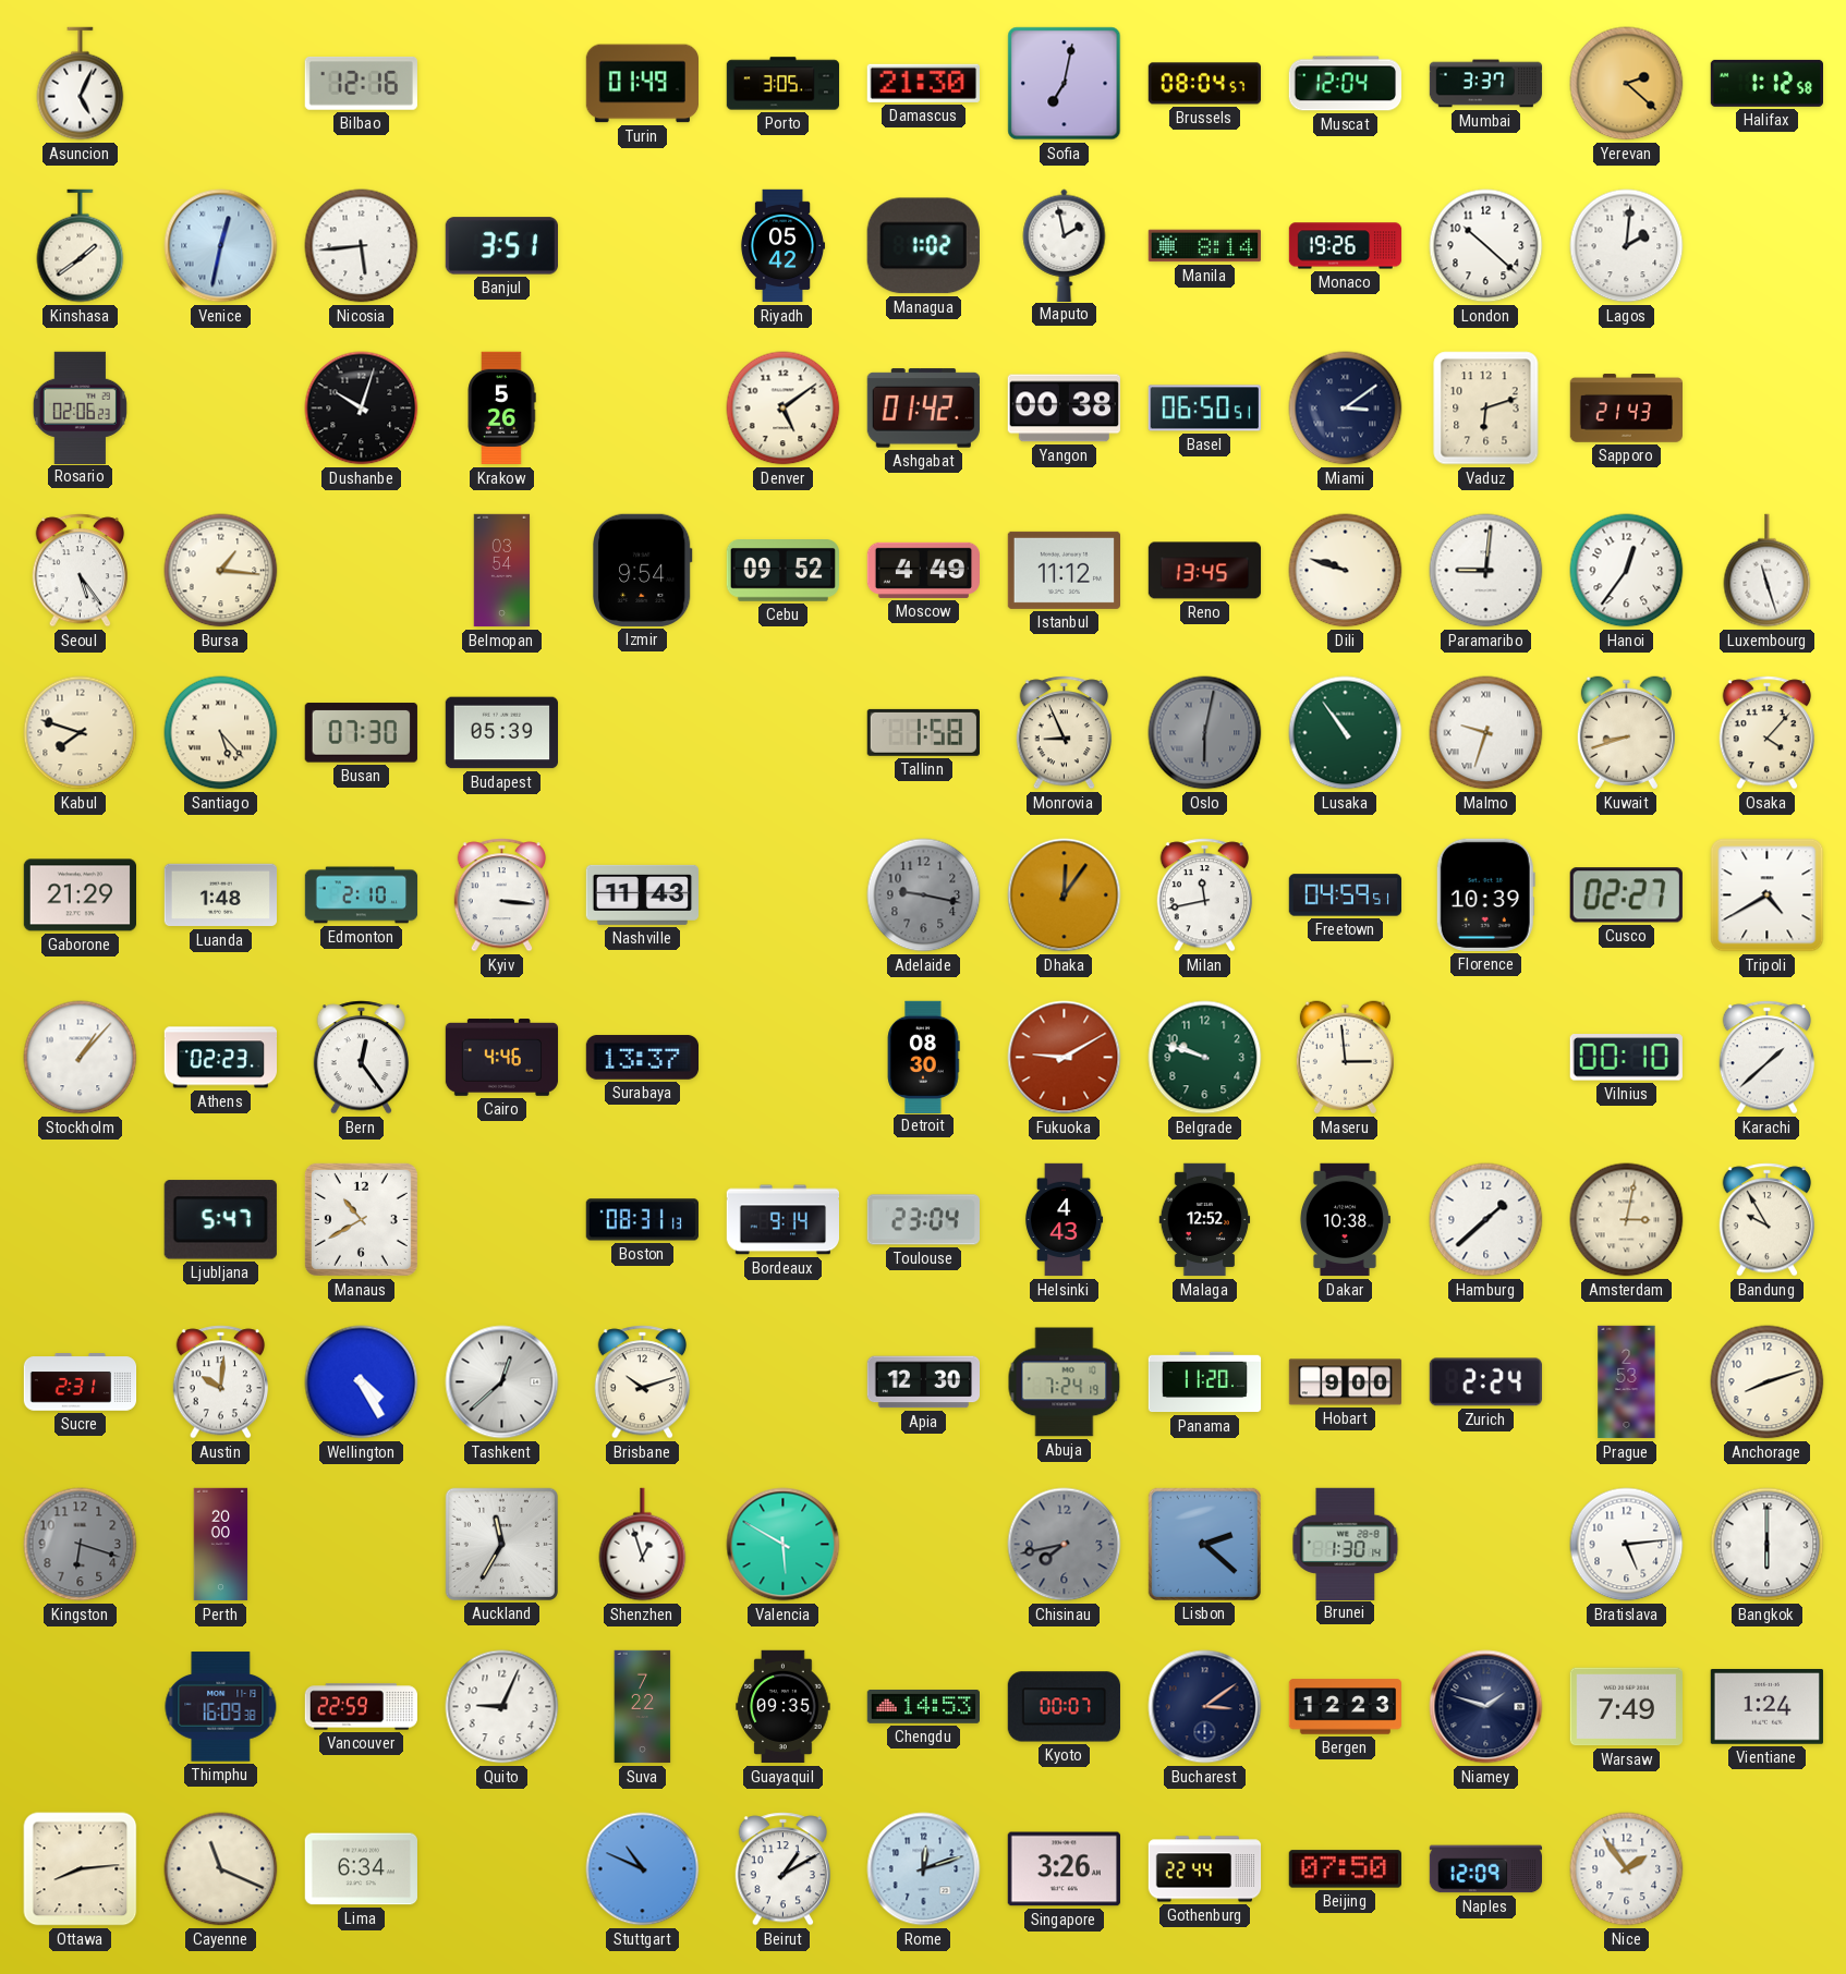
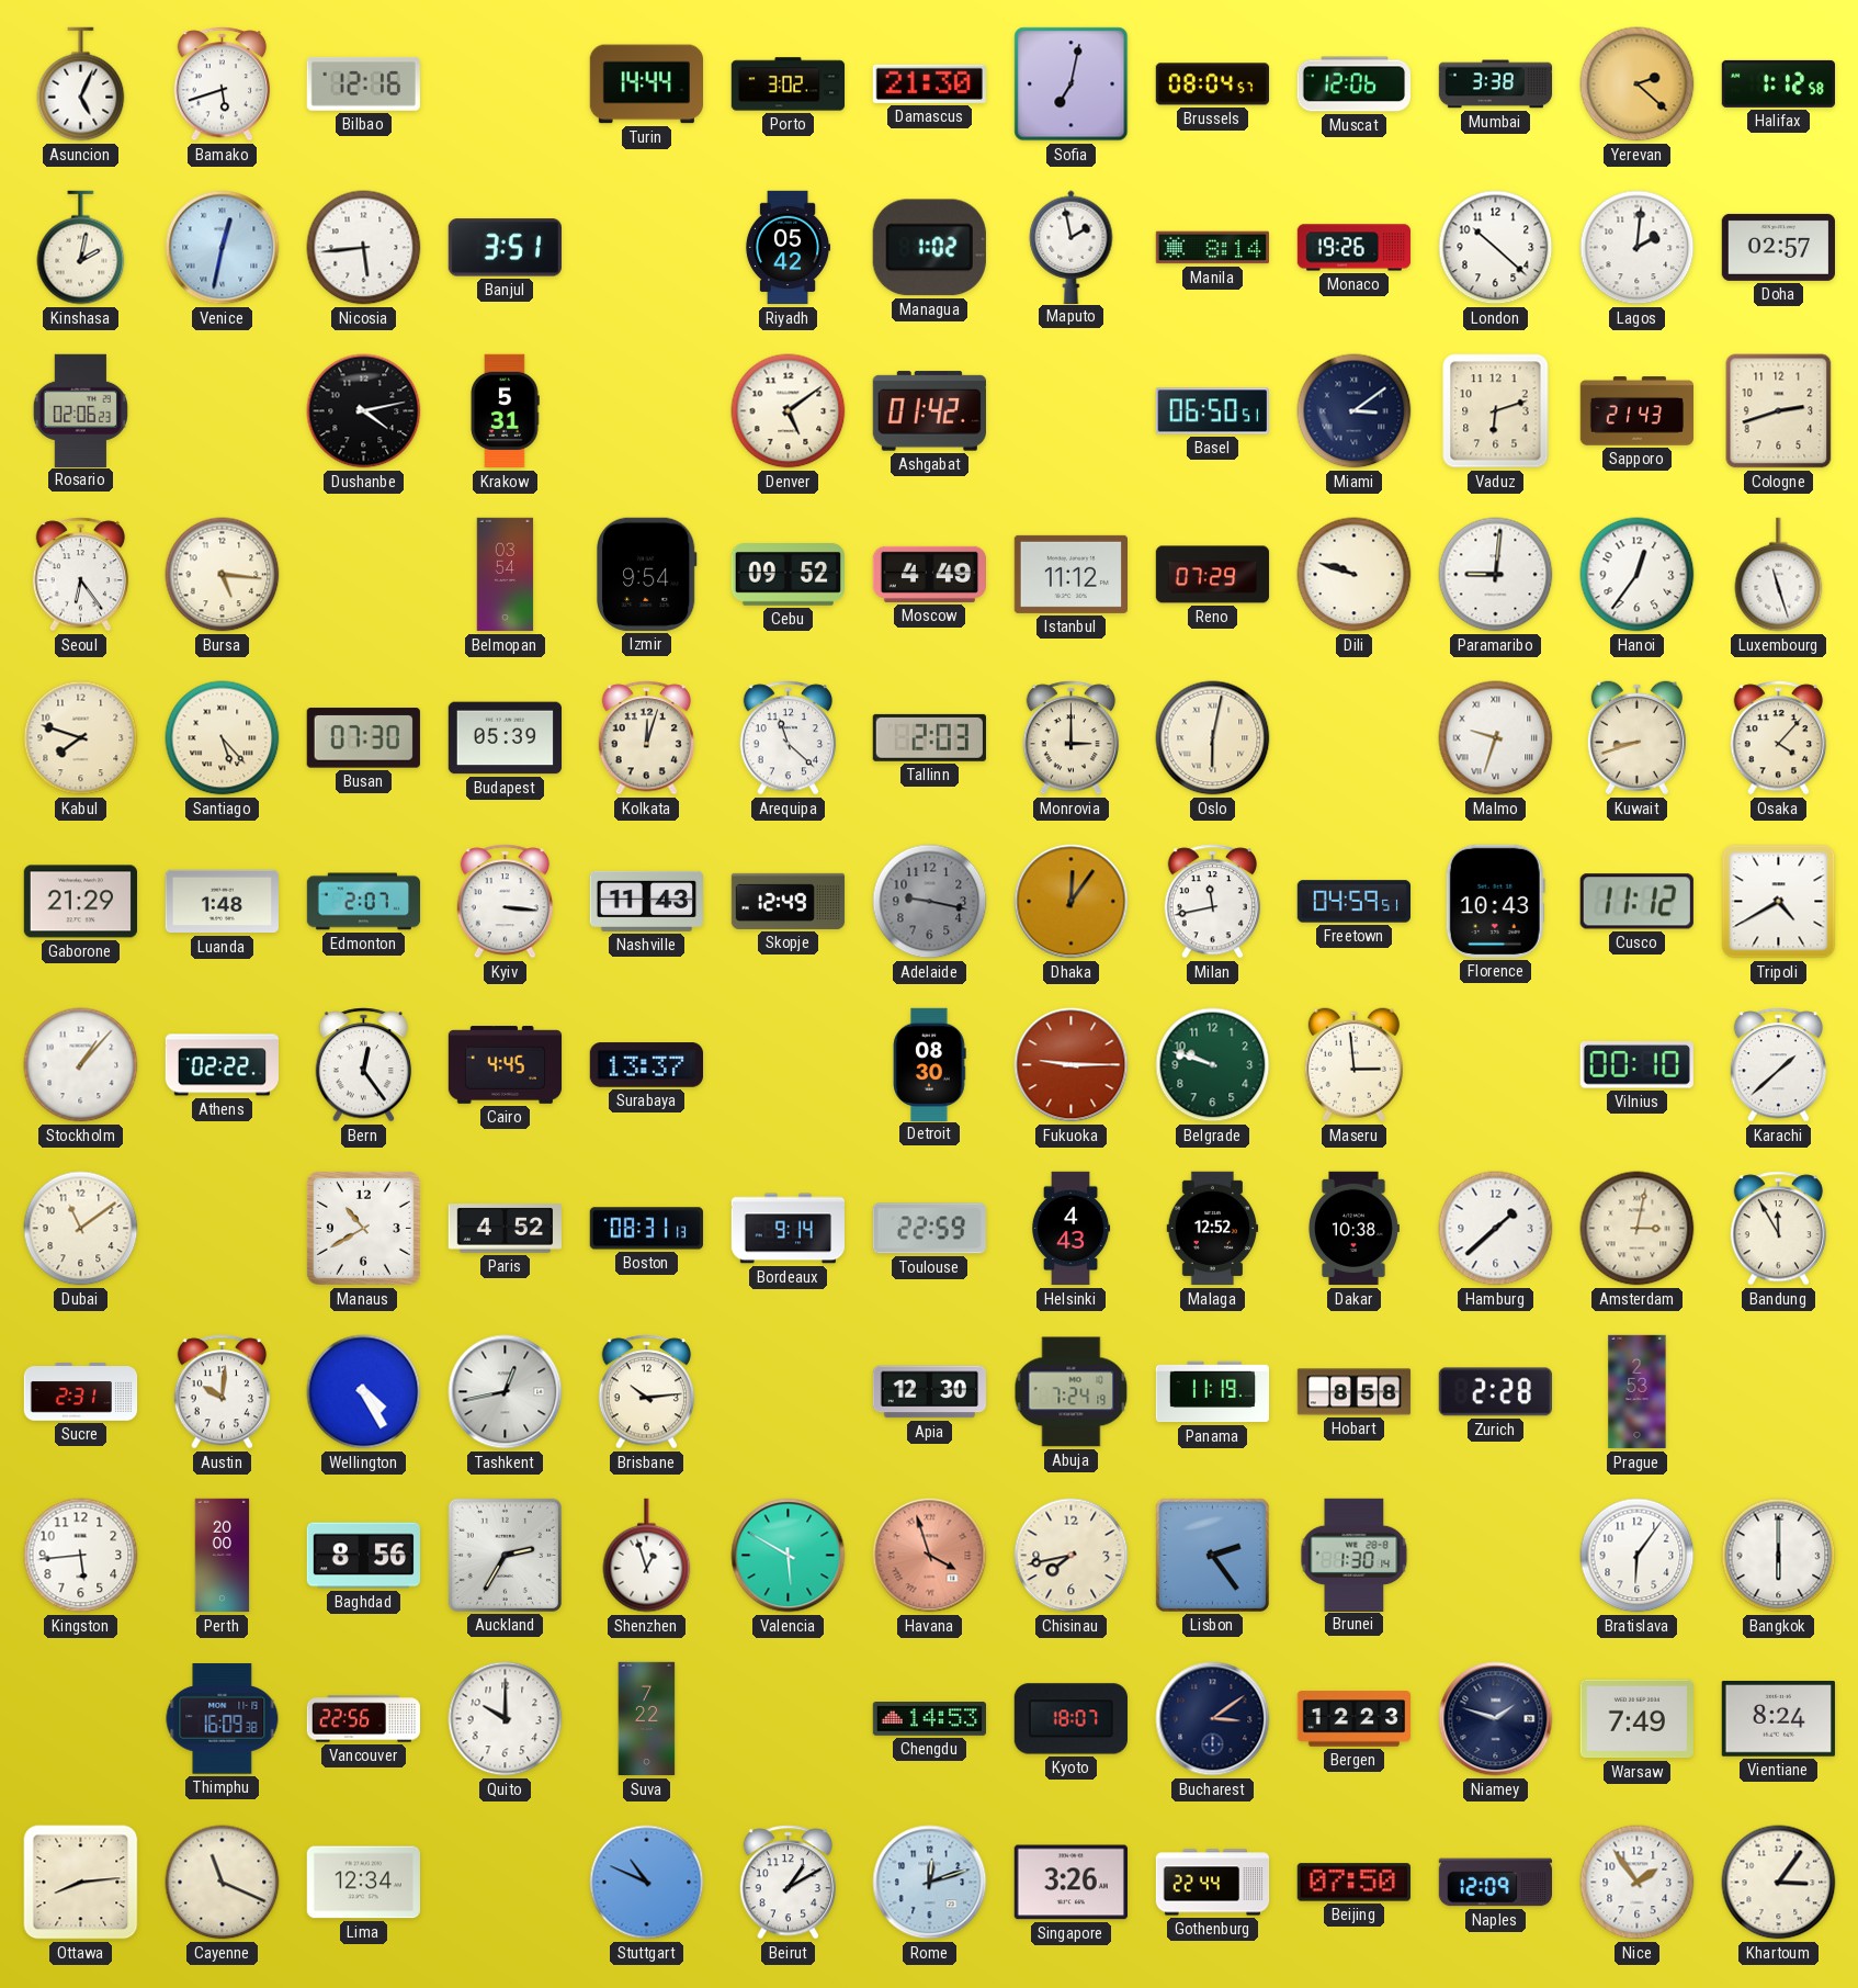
Bamako: none -> 5:42 (223, 84)
Turin: 01:49 -> 14:44 (646, 84)
Porto: 3:05 -> 3:02 (789, 84)
Muscat: 12:04 -> 12:06 (1353, 84)
Mumbai: 3:37 -> 3:38 (1496, 84)
Kinshasa: 1:39 -> 2:02 (81, 248)
Doha: none -> 02:57 (1778, 247)
Dushanbe: 10:03 -> 4:13 (364, 411)
Krakow: 5:26 -> 5:31 (505, 411)
Yangon: 00:38 -> none (1064, 409)
Cologne: none -> 2:42 (1779, 411)
Seoul: 5:24 -> 6:24 (81, 575)
Bursa: 1:16 -> 5:16 (223, 575)
Reno: 13:45 -> 07:29 (1213, 575)
Kolkata: none -> 12:03 (647, 738)
Arequipa: none -> 11:22 (789, 738)
Tallinn: 1:58 -> 2:03 (929, 737)
Monrovia: 8:56 -> 3:00 (1072, 738)
Oslo dial: grey -> cream (1213, 738)
Lusaka: 10:54 -> none (1346, 733)
Edmonton: 2:10 -> 2:07 (364, 902)
Skopje: none -> 12:49 (789, 901)
Florence: 10:39 -> 10:43 (1495, 901)
Cusco: 02:27 -> 11:12 (1636, 902)
Athens: 02:23 -> 02:22 (222, 1065)
Cairo: 4:46 -> 4:45 (506, 1065)
Fukuoka: 9:10 -> 9:15 (1072, 1065)
Dubai: none -> 11:09 (81, 1229)
Ljubljana: 5:47 -> none (220, 1220)
Paris: none -> 4:52 (505, 1229)
Toulouse: 23:04 -> 22:59 (929, 1229)
Bandung: 9:55 -> 11:55 (1779, 1229)
Tashkent: 12:38 -> 12:43 (506, 1392)
Brisbane: 10:12 -> 10:14 (647, 1392)
Panama: 11:20 -> 11:19 (1213, 1392)
Hobart: 9:00 -> 8:58 (1355, 1392)
Zurich: 2:24 -> 2:28 (1495, 1392)
Anchorage: 8:12 -> none (1768, 1382)
Kingston: 6:18 -> 5:44 (81, 1556)
Kingston dial: grey -> white (81, 1556)
Baghdad: none -> 8:56 (363, 1556)
Auckland: 11:35 -> 2:35 (505, 1555)
Havana: none -> 3:57 (930, 1556)
Chisinau dial: grey -> cream (1072, 1556)
Lisbon: 2:22 -> 2:24 (1212, 1555)
Bratislava: 5:14 -> 6:06 (1638, 1556)
Vancouver: 22:59 -> 22:56 (363, 1719)
Quito: 9:04 -> 10:00 (506, 1719)
Guayaquil: 09:35 -> none (784, 1707)
Kyoto: 00:07 -> 18:07 (1070, 1719)
Vientiane: 1:24 -> 8:24 (1778, 1719)
Lima: 6:34 -> 12:34 (363, 1883)
Khartoum: none -> 3:06 (1779, 1883)
